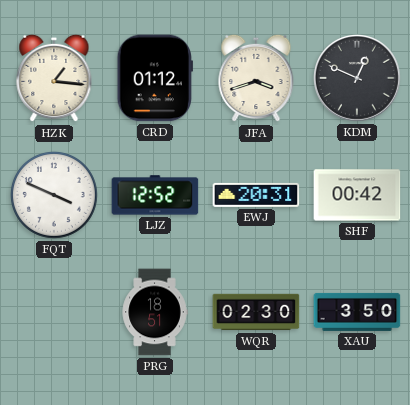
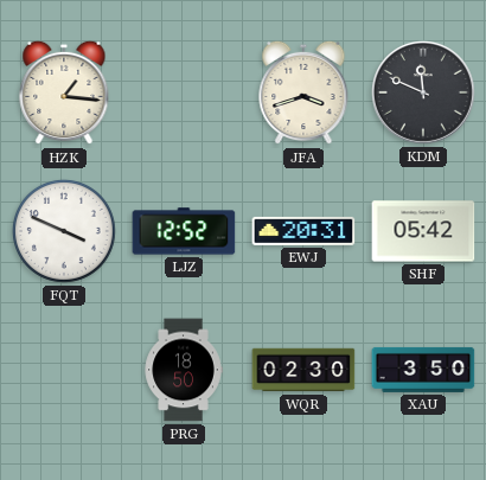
CRD: 01:12 -> none (155, 78)
KDM: 12:49 -> 11:49 (424, 94)
SHF: 00:42 -> 05:42 (423, 231)
PRG: 18:51 -> 18:50 (184, 370)
